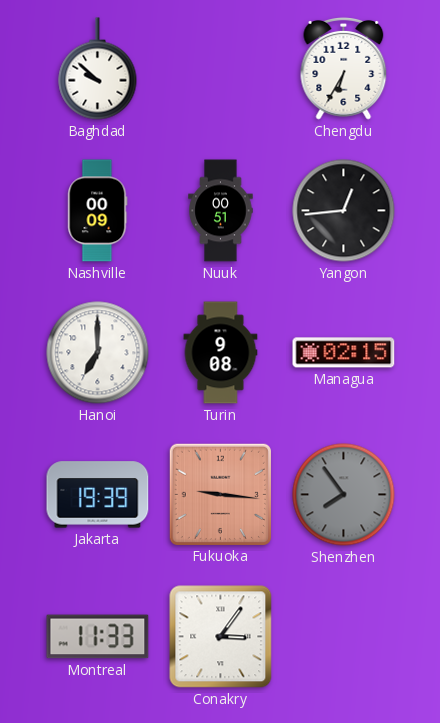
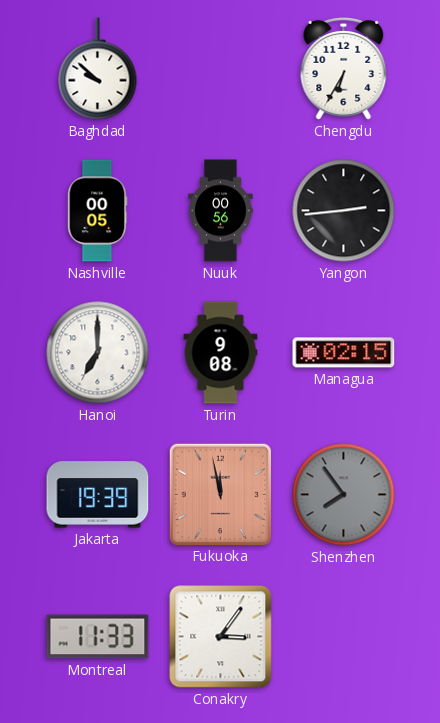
Nashville: 00:09 -> 00:05 (98, 211)
Nuuk: 00:51 -> 00:56 (221, 211)
Yangon: 12:44 -> 2:44 (344, 211)
Fukuoka: 9:16 -> 11:58 (220, 494)
